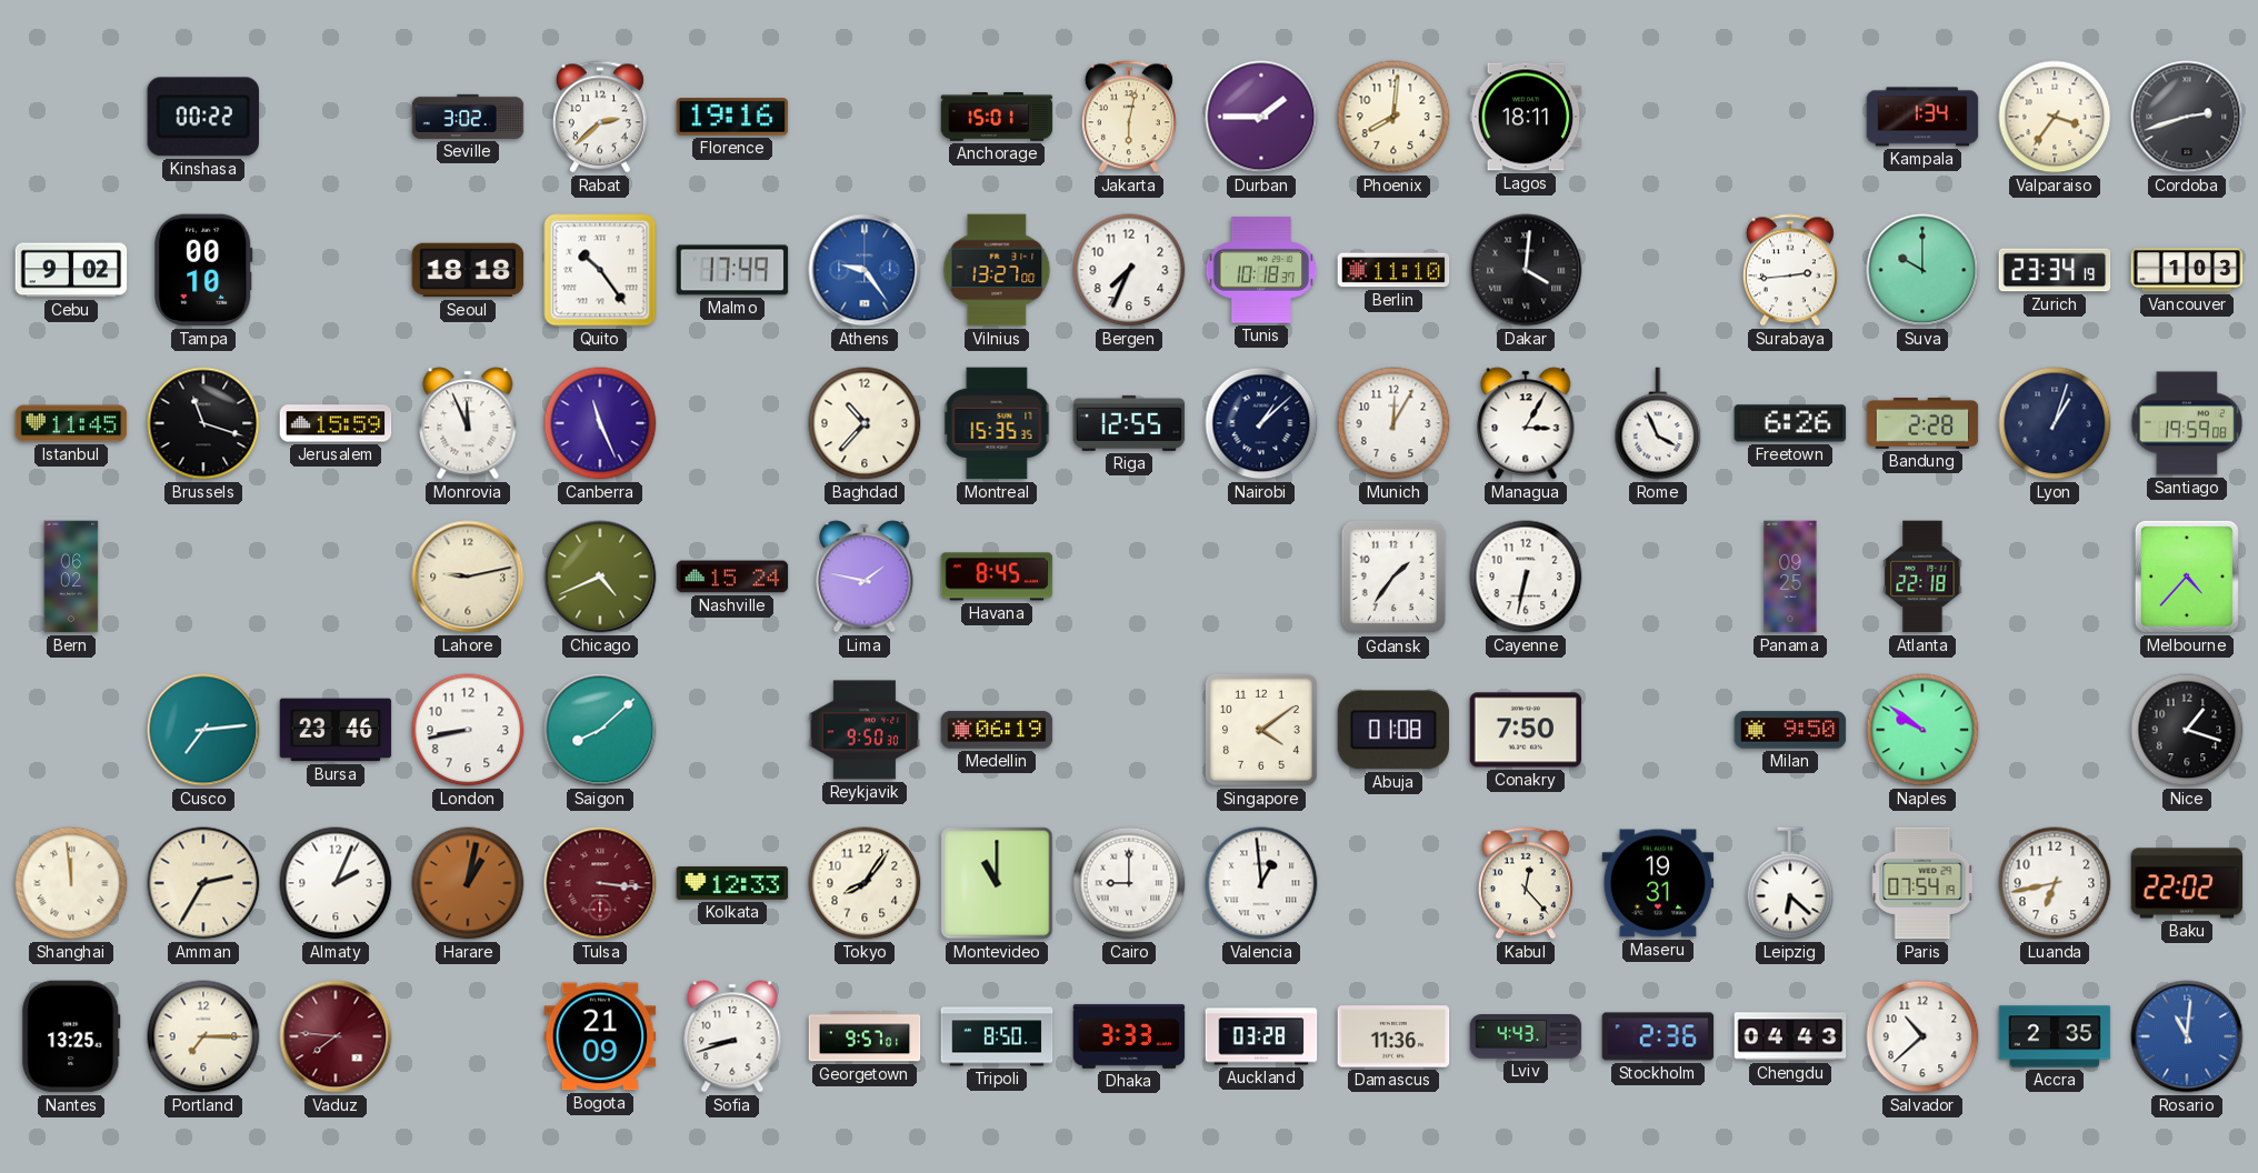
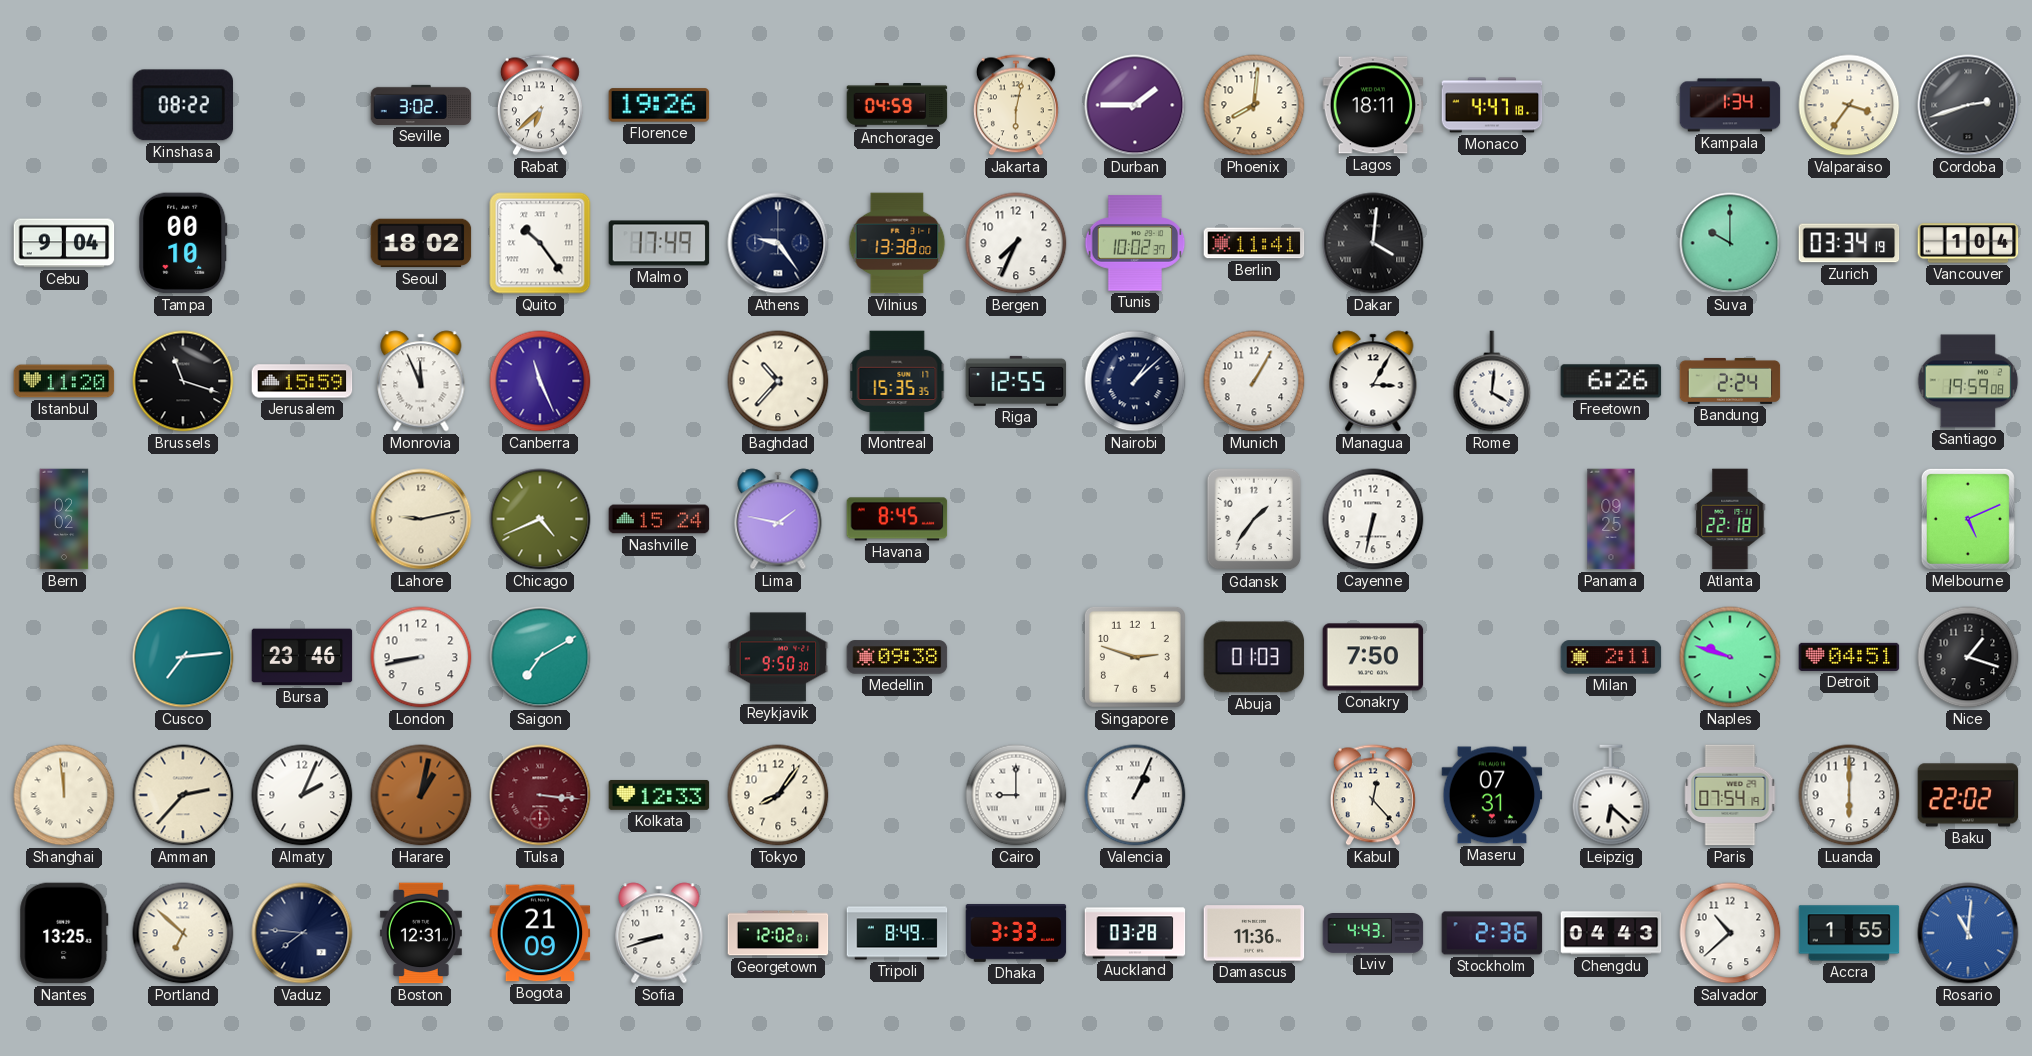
Kinshasa: 00:22 -> 08:22 (182, 105)
Rabat: 2:38 -> 6:38 (540, 105)
Florence: 19:16 -> 19:26 (659, 105)
Anchorage: 15:01 -> 04:59 (897, 105)
Monaco: none -> 4:47 (1492, 105)
Cebu: 9:02 -> 9:04 (64, 243)
Seoul: 18:18 -> 18:02 (421, 243)
Athens dial: blue -> navy (778, 243)
Vilnius: 13:27 -> 13:38 (897, 243)
Tunis: 10:18 -> 10:02 (1135, 243)
Berlin: 11:10 -> 11:41 (1254, 243)
Surabaya: 2:44 -> none (1790, 270)
Zurich: 23:34 -> 03:34 (1849, 243)
Vancouver: 1:03 -> 1:04 (1968, 243)
Istanbul: 11:45 -> 11:20 (64, 381)
Munich: 12:05 -> 1:05 (1254, 381)
Rome: 3:56 -> 4:01 (1492, 381)
Bandung: 2:28 -> 2:24 (1730, 381)
Lyon: 1:03 -> none (2055, 423)
Bern: 06:02 -> 02:02 (64, 519)
Melbourne: 4:37 -> 5:11 (1968, 519)
Saigon: 8:08 -> 7:10 (540, 657)
Medellin: 06:19 -> 09:38 (897, 657)
Singapore: 4:09 -> 2:48 (1135, 657)
Abuja: 01:08 -> 01:03 (1254, 657)
Milan: 9:50 -> 2:11 (1611, 657)
Naples: 9:51 -> 9:48 (1730, 657)
Detroit: none -> 04:51 (1849, 657)
Amman: 2:35 -> 2:37 (183, 795)
Montevideo: 11:00 -> none (997, 883)
Valencia: 12:59 -> 1:04 (1135, 795)
Maseru: 19:31 -> 07:31 (1492, 795)
Luanda: 6:43 -> 6:00 (1849, 795)
Portland: 7:15 -> 6:52 (183, 933)
Vaduz dial: burgundy -> navy (302, 933)
Boston: none -> 12:31 (421, 933)
Georgetown: 9:57 -> 12:02 (778, 933)
Tripoli: 8:50 -> 8:49 (897, 933)
Accra: 2:35 -> 1:55 (1849, 933)
